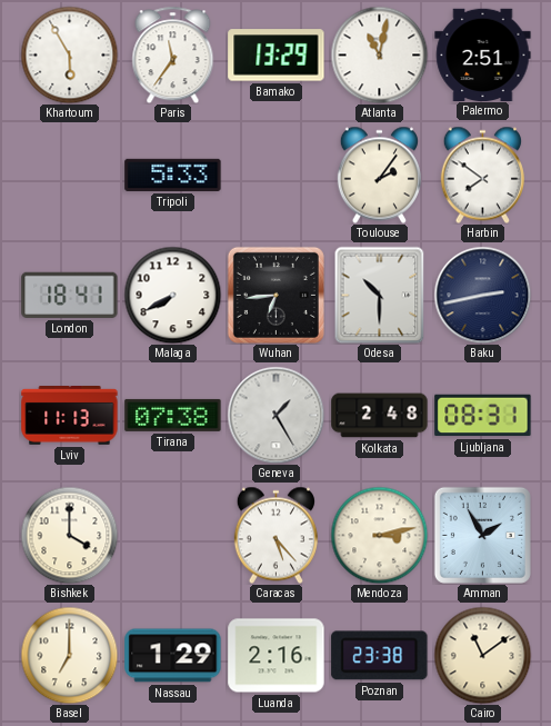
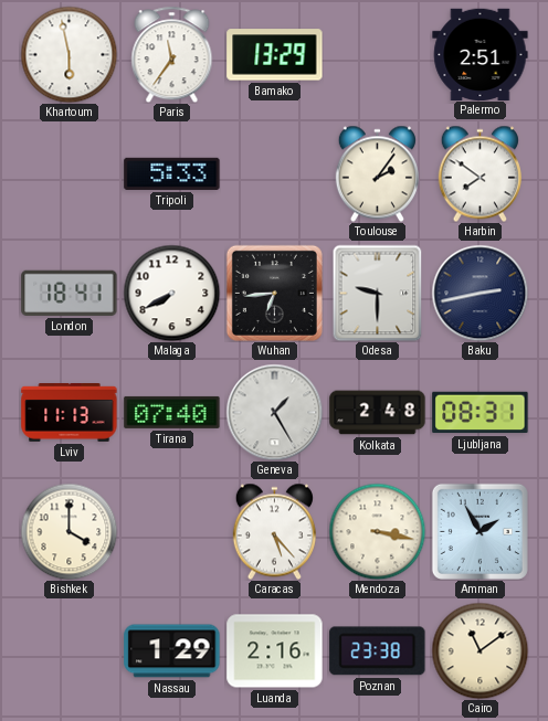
Khartoum: 5:55 -> 5:58 (68, 54)
Atlanta: 11:02 -> none (379, 54)
Odesa: 10:30 -> 9:30 (378, 293)
Tirana: 07:38 -> 07:40 (172, 412)
Mendoza: 3:13 -> 3:17 (377, 531)
Basel: 7:00 -> none (69, 655)
